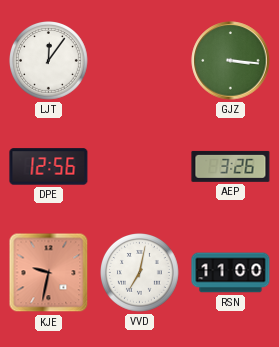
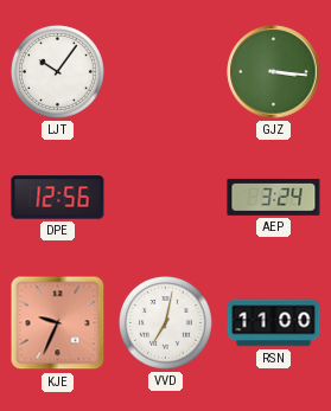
LJT: 12:06 -> 10:06 (58, 72)
AEP: 3:26 -> 3:24 (274, 197)
KJE: 9:32 -> 9:34 (58, 323)
